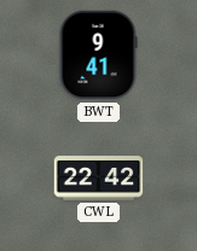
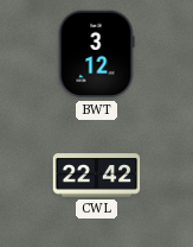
BWT: 9:41 -> 3:12 (96, 55)
